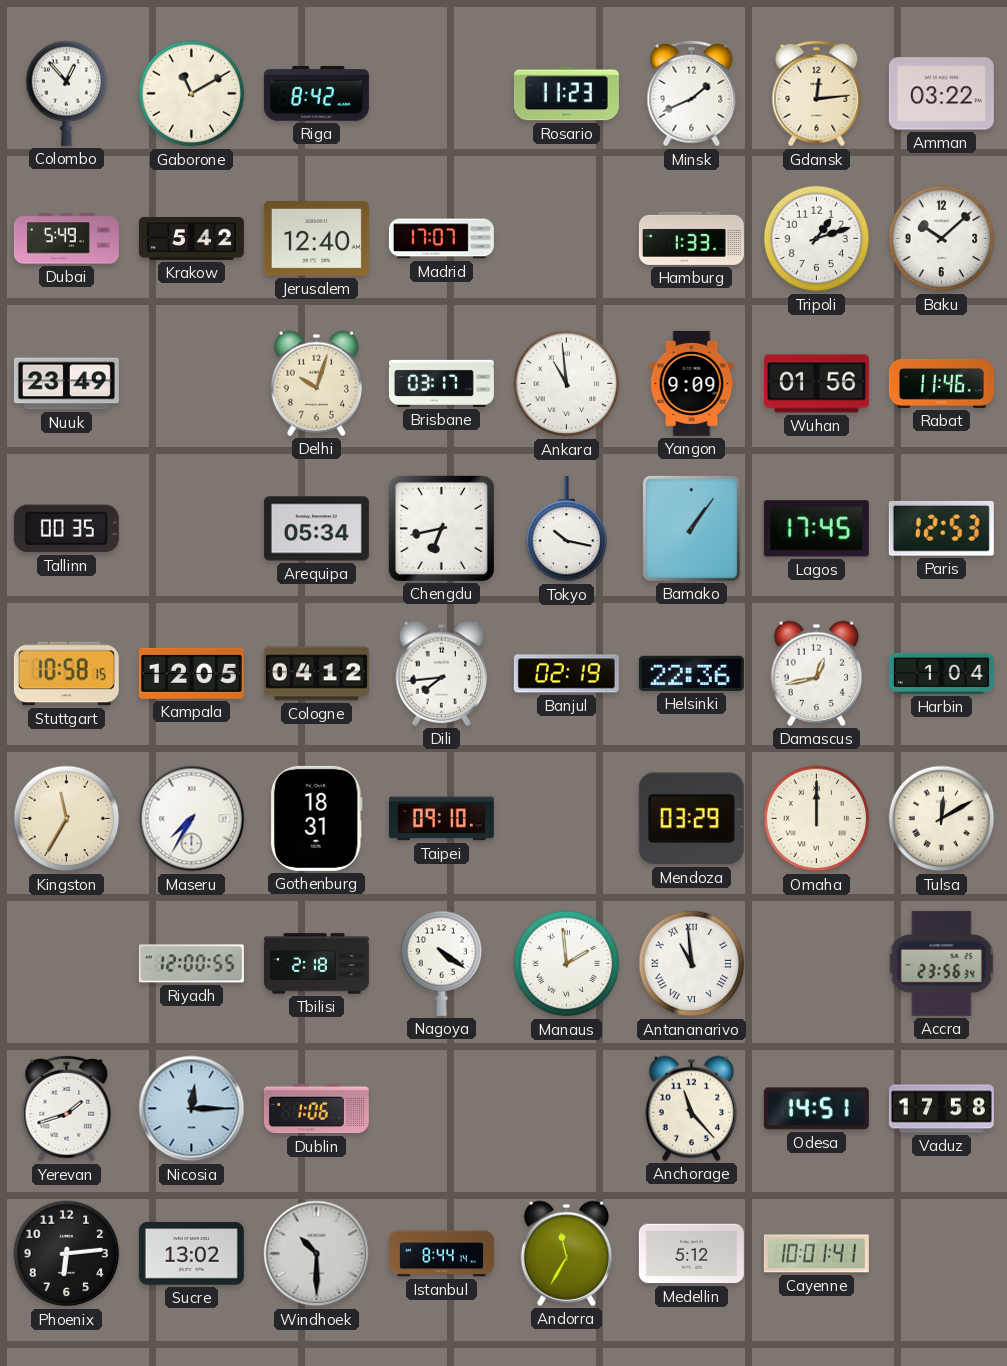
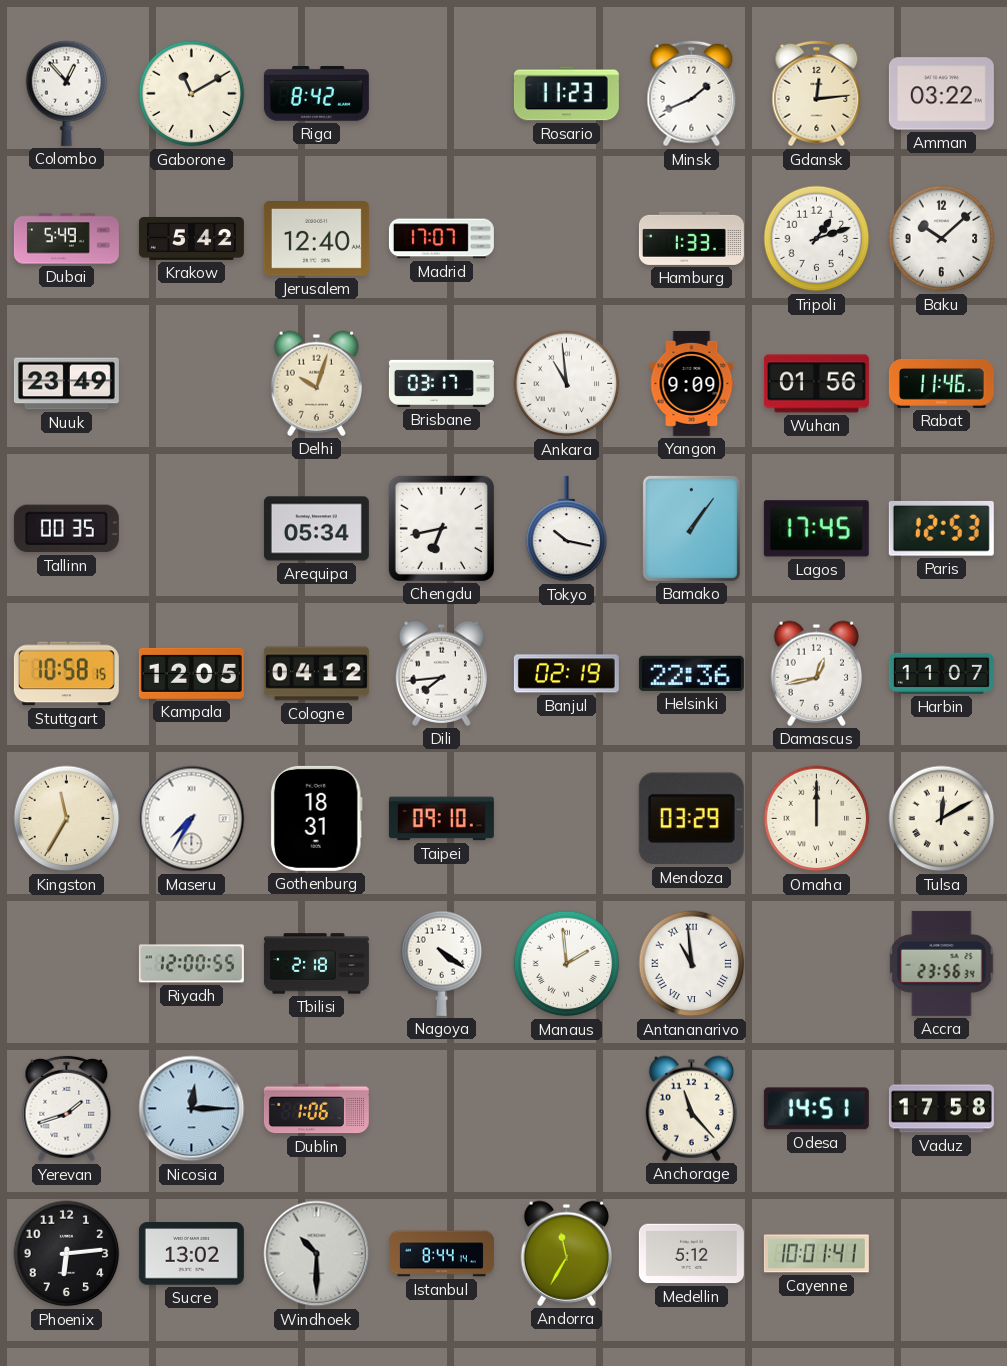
Harbin: 1:04 -> 11:07 (941, 673)
